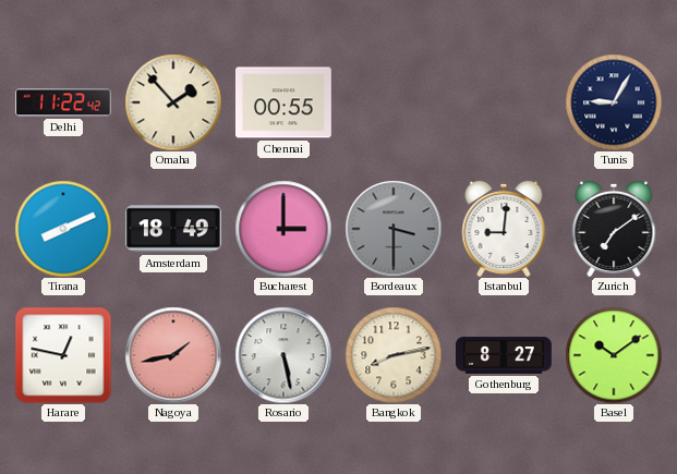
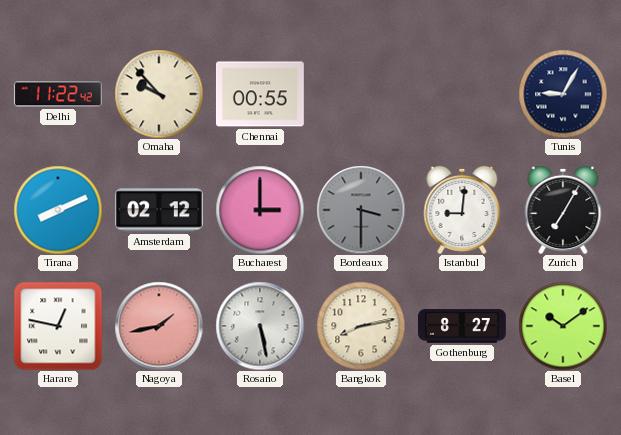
Omaha: 1:53 -> 9:53 (159, 94)
Amsterdam: 18:49 -> 02:12 (159, 210)
Zurich: 7:09 -> 7:05 (563, 210)
